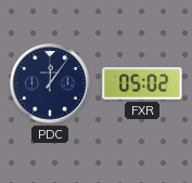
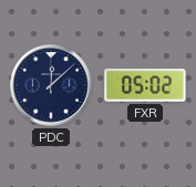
PDC: 12:06 -> 12:08 (51, 85)
